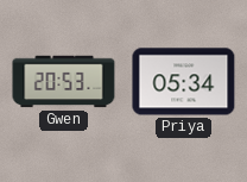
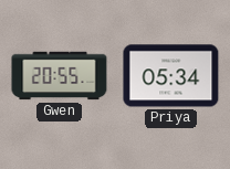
Gwen: 20:53 -> 20:55 (60, 76)
